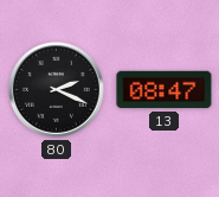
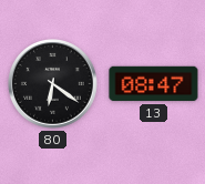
80: 2:19 -> 6:21 (53, 84)
